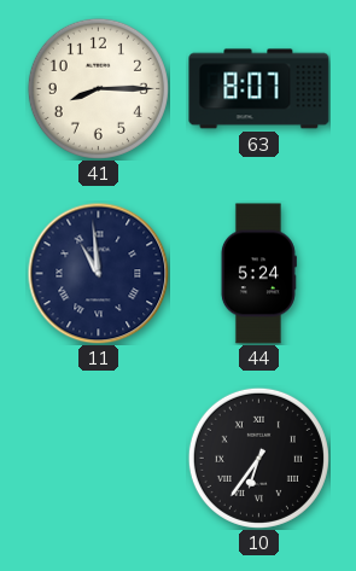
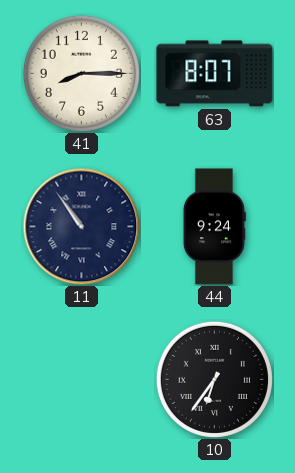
11: 10:59 -> 10:54 (81, 226)
44: 5:24 -> 9:24 (214, 227)
